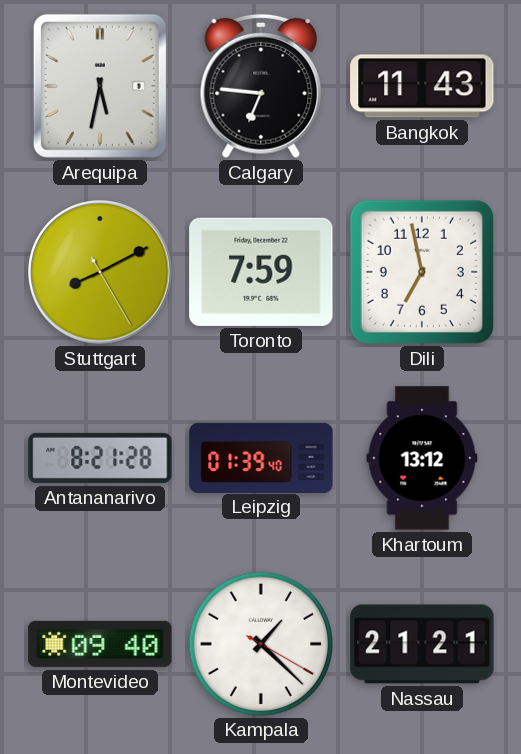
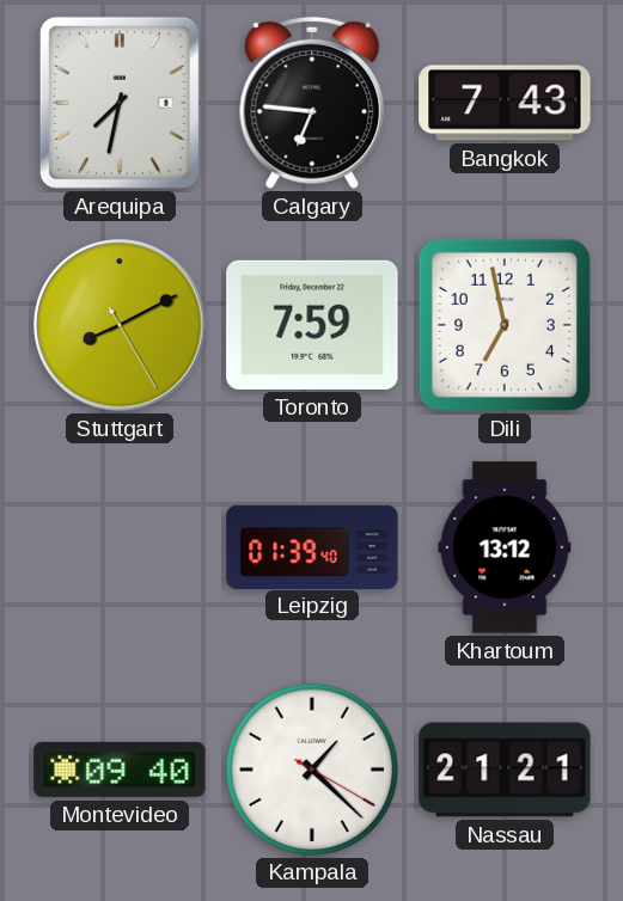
Arequipa: 5:32 -> 7:32 (120, 103)
Bangkok: 11:43 -> 7:43 (505, 103)
Antananarivo: 8:21 -> none (100, 458)
